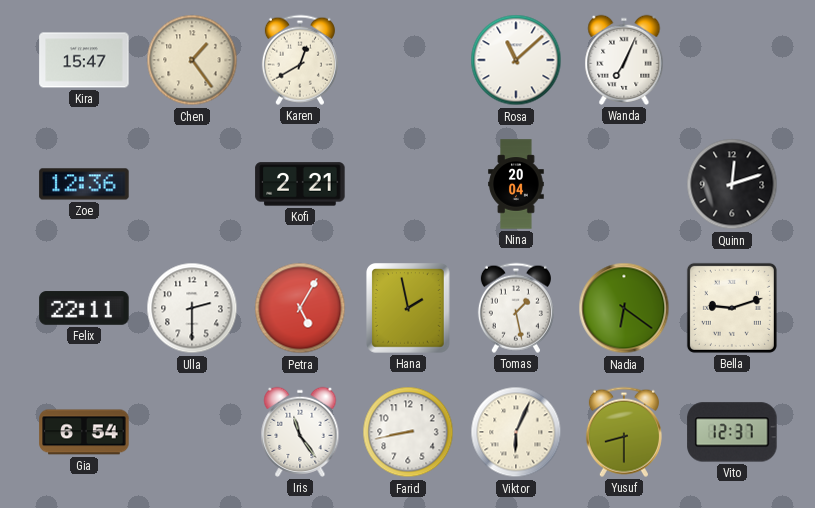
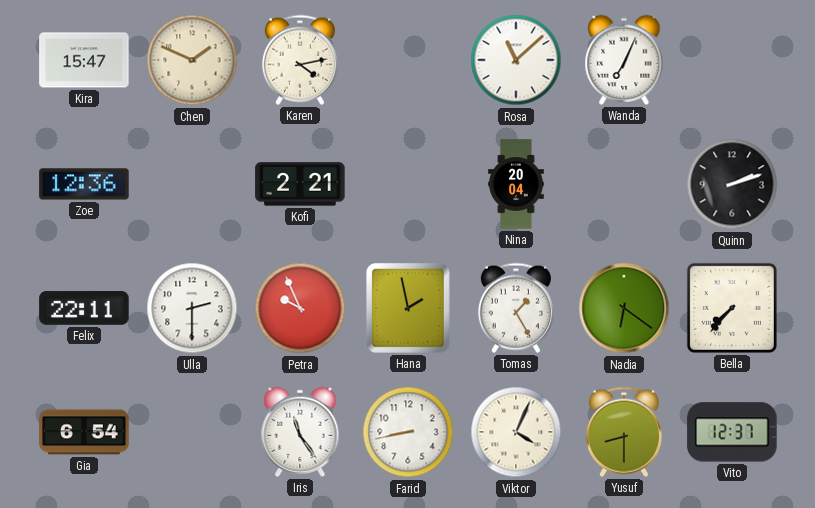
Chen: 1:24 -> 1:49 (192, 60)
Karen: 12:40 -> 4:13 (300, 60)
Quinn: 12:12 -> 2:12 (732, 184)
Petra: 5:05 -> 9:56 (300, 308)
Tomas: 1:28 -> 1:25 (516, 308)
Bella: 9:12 -> 7:37 (732, 308)
Viktor: 6:04 -> 4:04 (516, 432)
